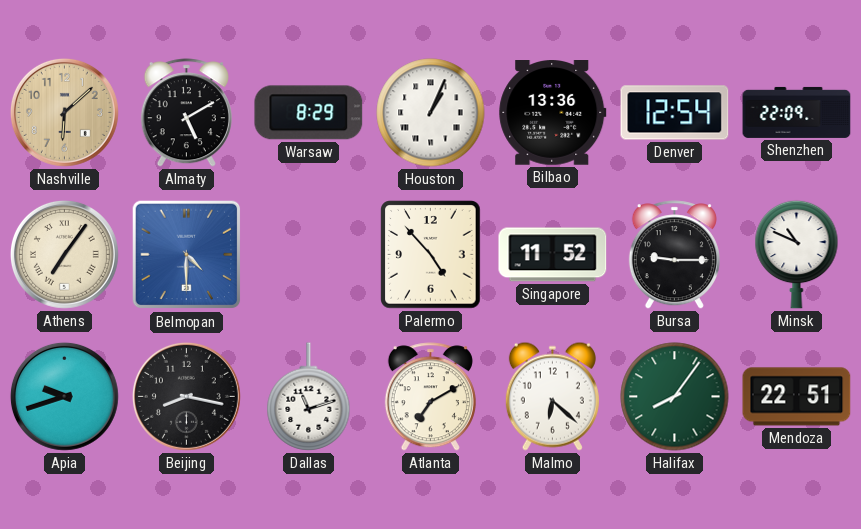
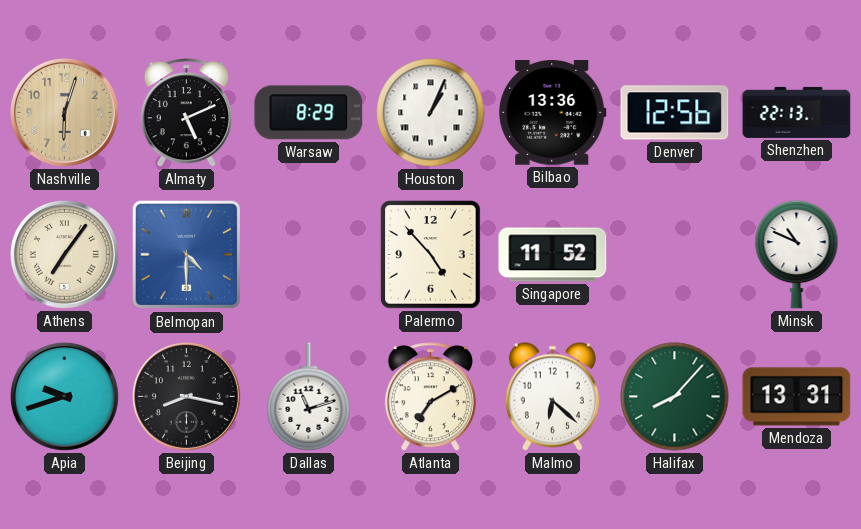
Nashville: 6:08 -> 6:03 (64, 112)
Almaty: 5:10 -> 5:11 (186, 113)
Denver: 12:54 -> 12:56 (675, 113)
Shenzhen: 22:09 -> 22:13 (797, 112)
Bursa: 9:15 -> none (674, 255)
Halifax: 8:06 -> 8:07 (675, 397)
Mendoza: 22:51 -> 13:31 (797, 397)
